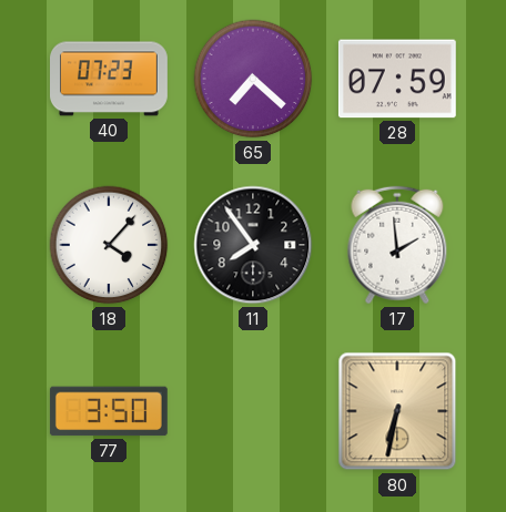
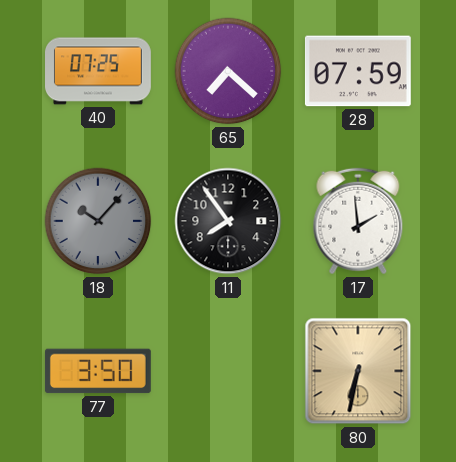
40: 07:23 -> 07:25 (99, 71)
18: 4:07 -> 10:07 (98, 221)
18 dial: white -> grey (98, 221)
